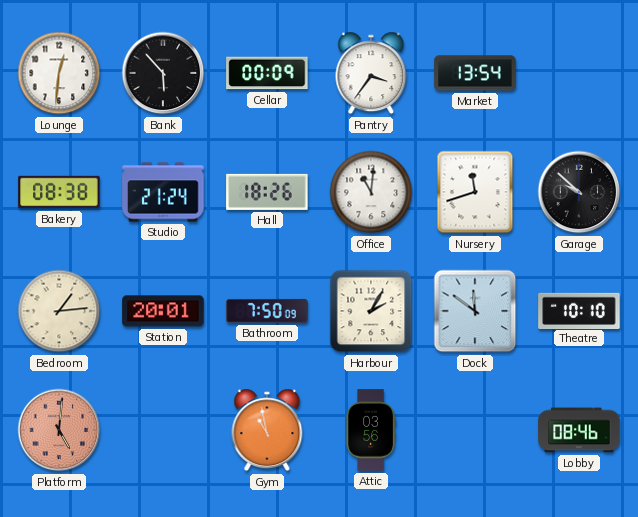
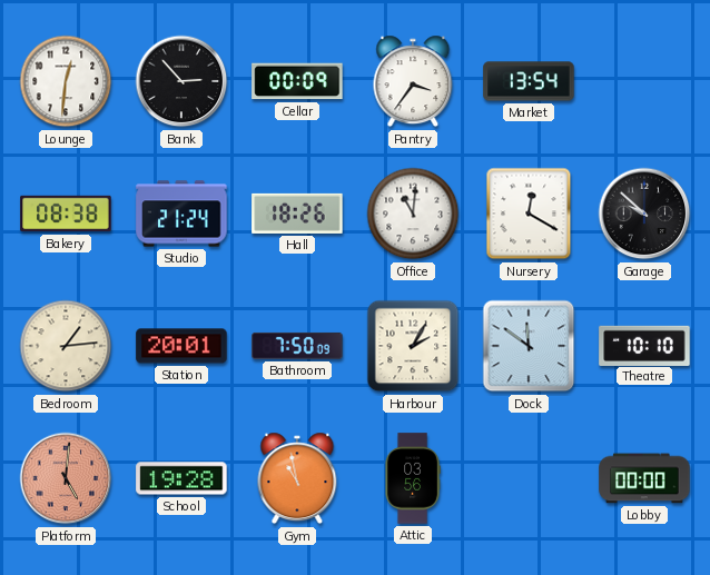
Bank: 5:53 -> 2:53 (181, 81)
Nursery: 11:42 -> 12:20 (529, 214)
School: none -> 19:28 (181, 478)
Lobby: 08:46 -> 00:00 (644, 478)
